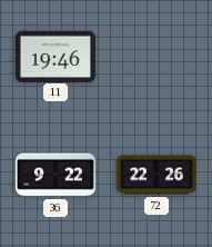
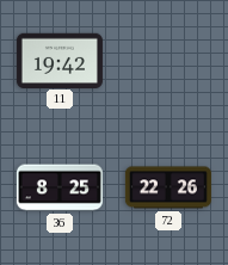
11: 19:46 -> 19:42 (60, 60)
36: 9:22 -> 8:25 (60, 187)
